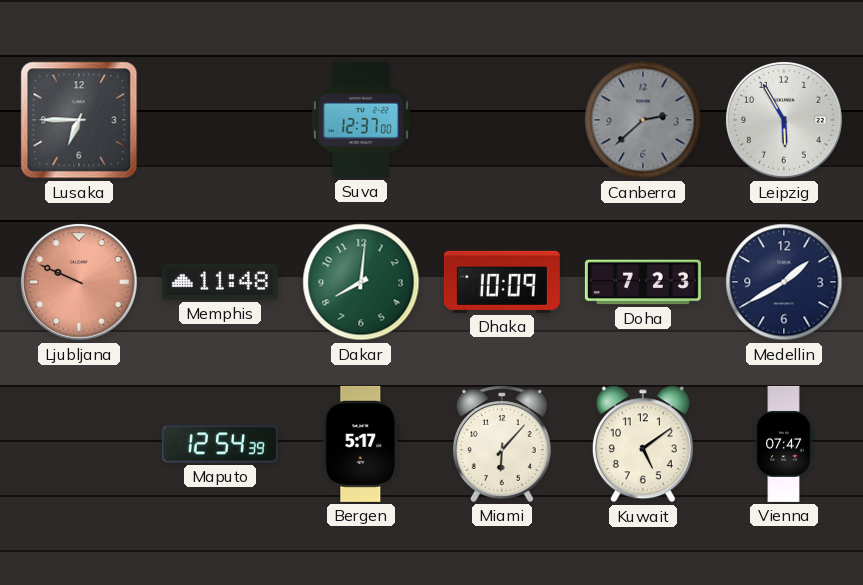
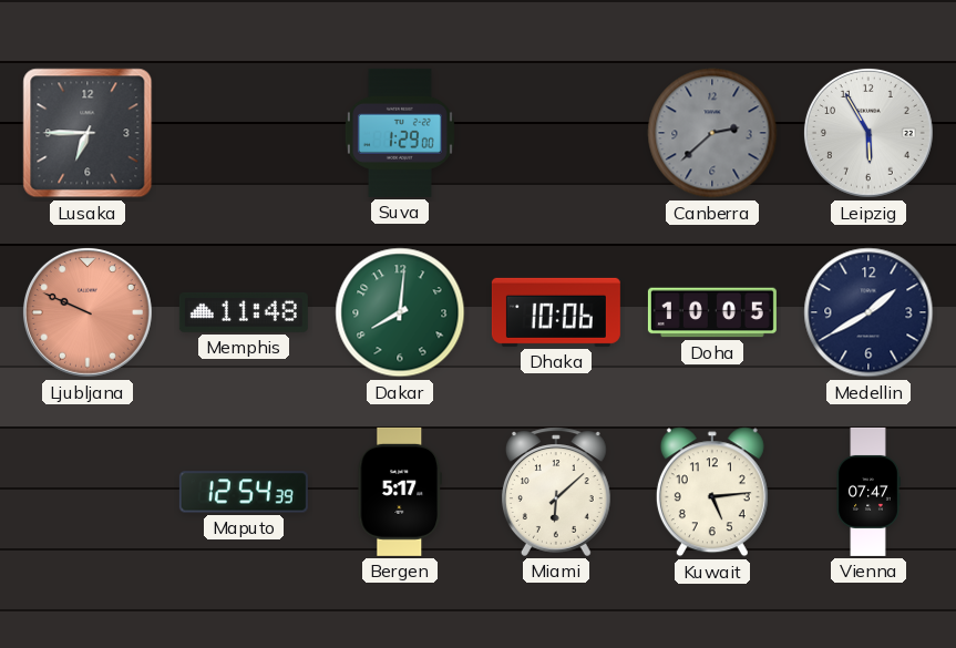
Suva: 12:37 -> 1:29 (400, 133)
Dhaka: 10:09 -> 10:06 (556, 312)
Doha: 7:23 -> 10:05 (712, 312)
Miami: 6:07 -> 6:08 (556, 492)
Kuwait: 5:09 -> 5:14 (712, 492)
